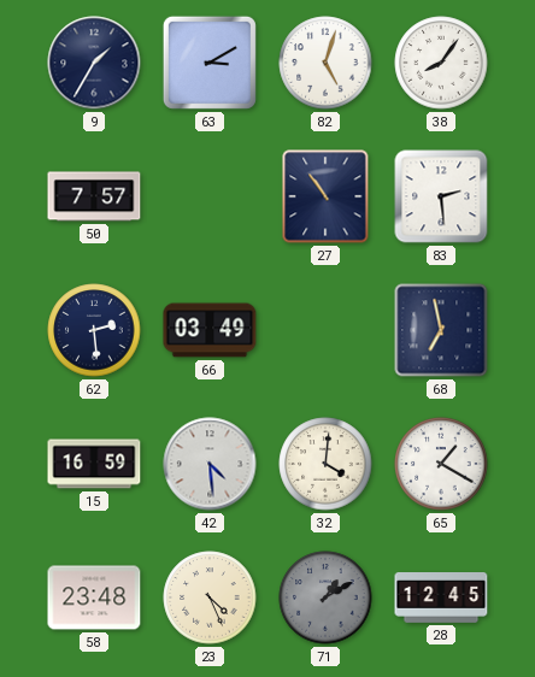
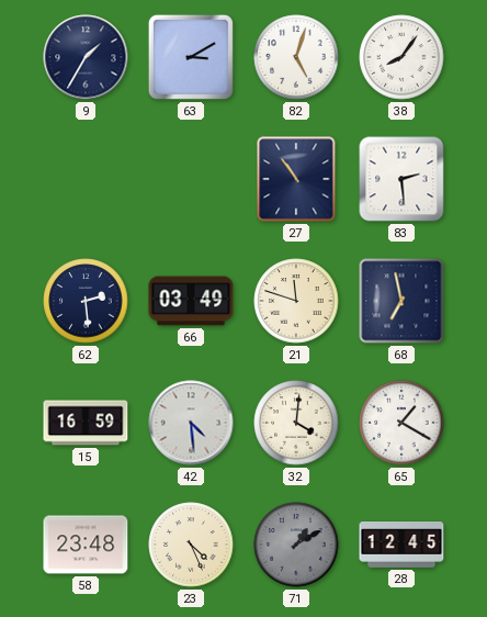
50: 7:57 -> none (94, 196)
21: none -> 11:48 (296, 301)
